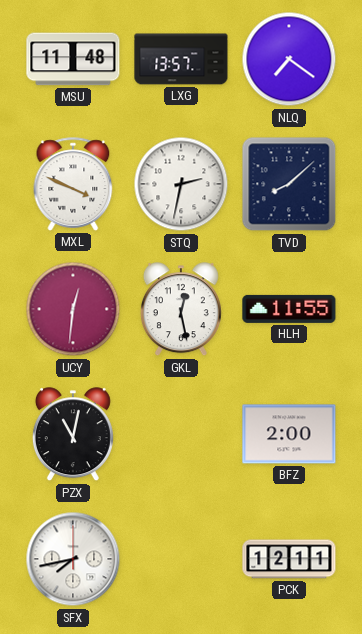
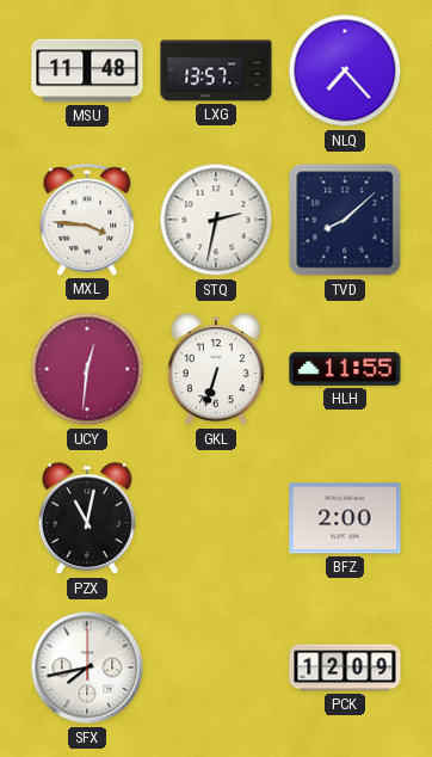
NLQ: 7:21 -> 7:23 (345, 70)
MXL: 3:49 -> 3:46 (87, 220)
GKL: 12:28 -> 6:33 (216, 370)
PCK: 12:11 -> 12:09 (345, 667)
